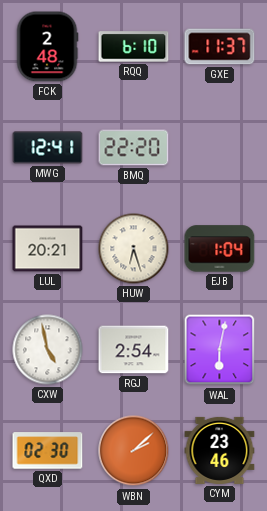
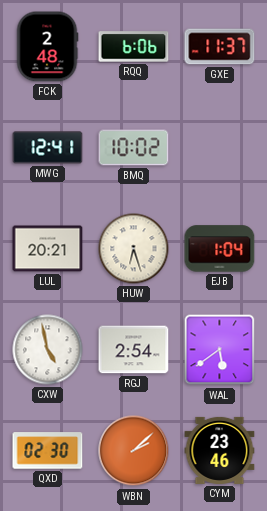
RQQ: 6:10 -> 6:06 (134, 47)
BMQ: 22:20 -> 10:02 (134, 148)
WAL: 6:02 -> 5:39 (220, 350)
